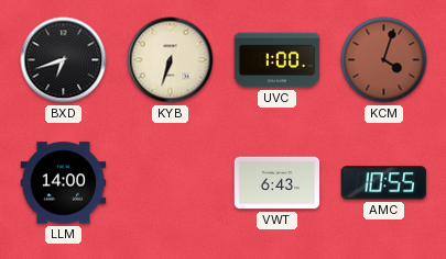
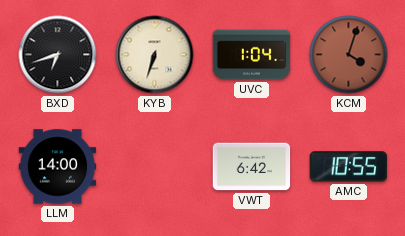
UVC: 1:00 -> 1:04 (252, 55)
VWT: 6:43 -> 6:42 (252, 167)
